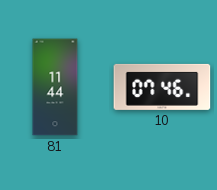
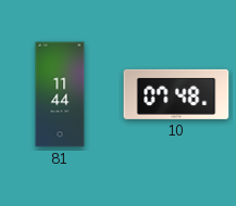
10: 07:46 -> 07:48 (176, 94)
